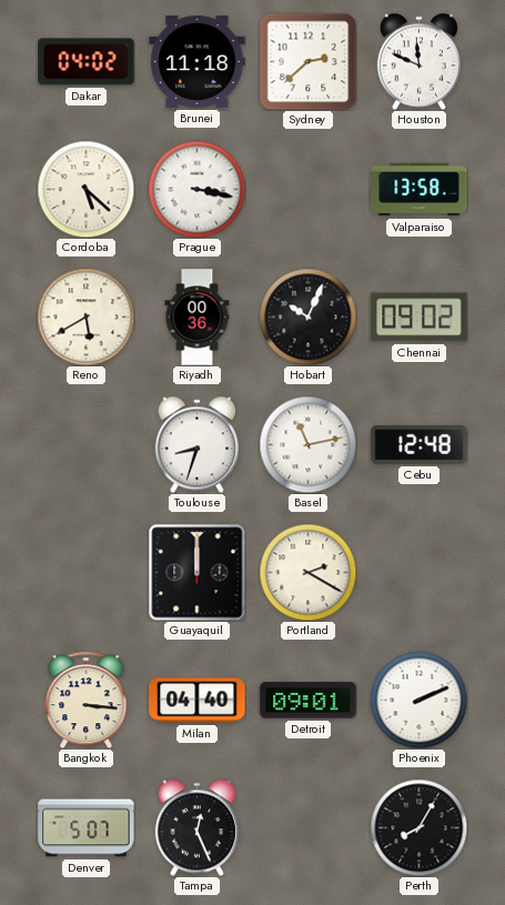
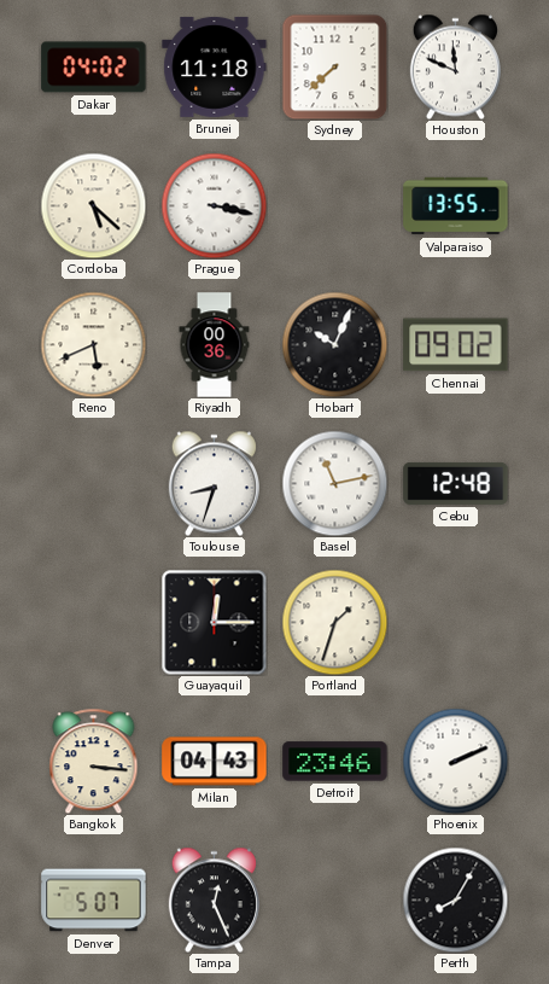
Sydney: 2:38 -> 7:38 (334, 66)
Valparaiso: 13:58 -> 13:55 (456, 206)
Reno: 5:40 -> 5:41 (93, 344)
Guayaquil: 12:00 -> 12:15 (214, 622)
Portland: 2:20 -> 1:33 (334, 622)
Milan: 04:40 -> 04:43 (215, 762)
Detroit: 09:01 -> 23:46 (335, 762)
